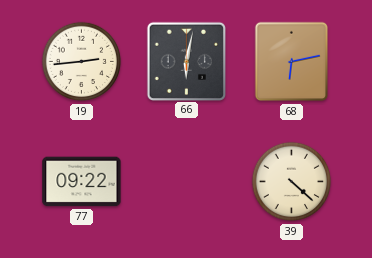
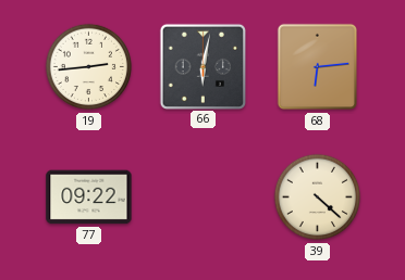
68: 6:13 -> 6:14 (318, 67)
